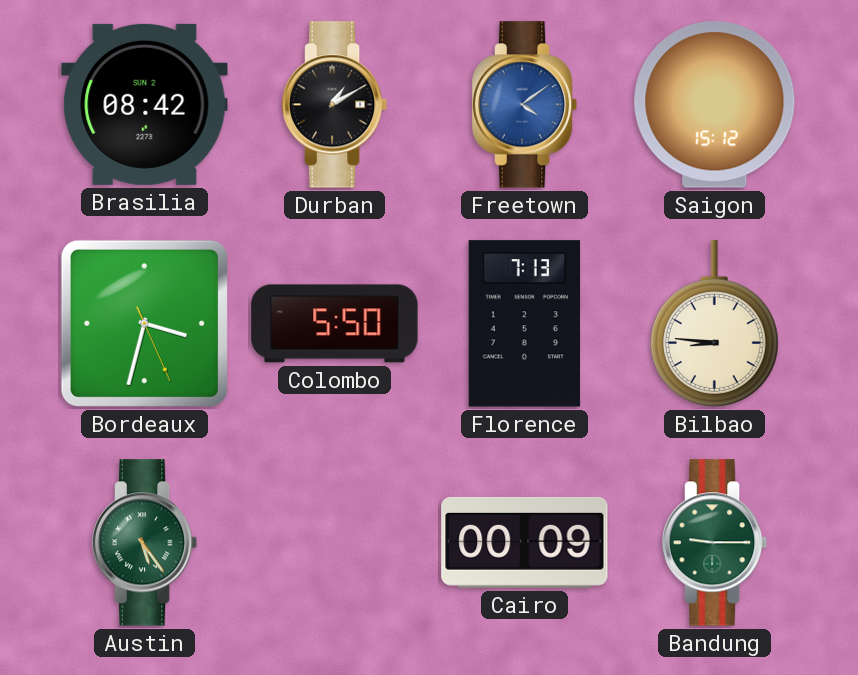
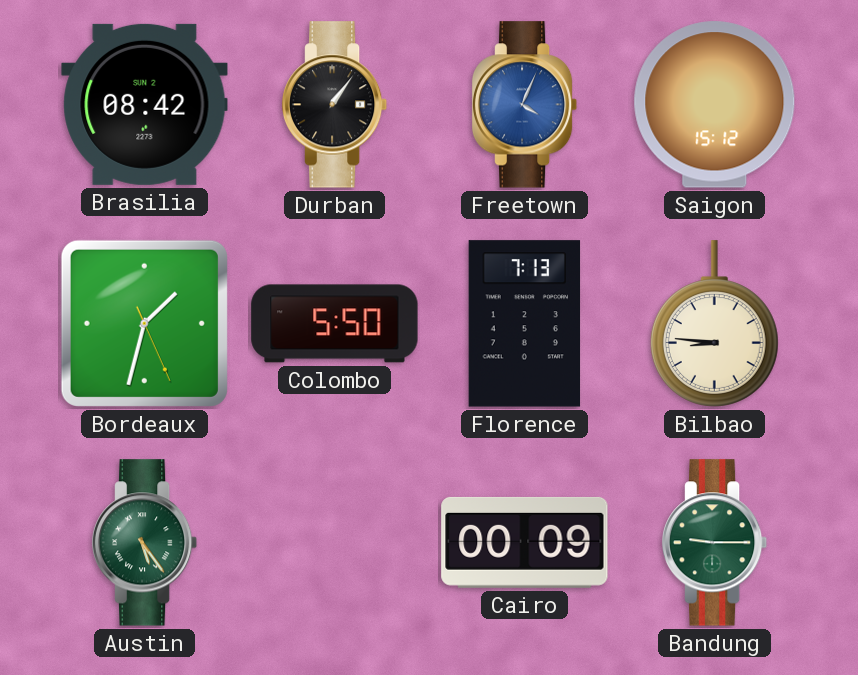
Durban: 1:10 -> 1:06 (335, 105)
Freetown: 4:09 -> 4:04 (525, 105)
Bordeaux: 3:32 -> 1:32 (144, 323)
